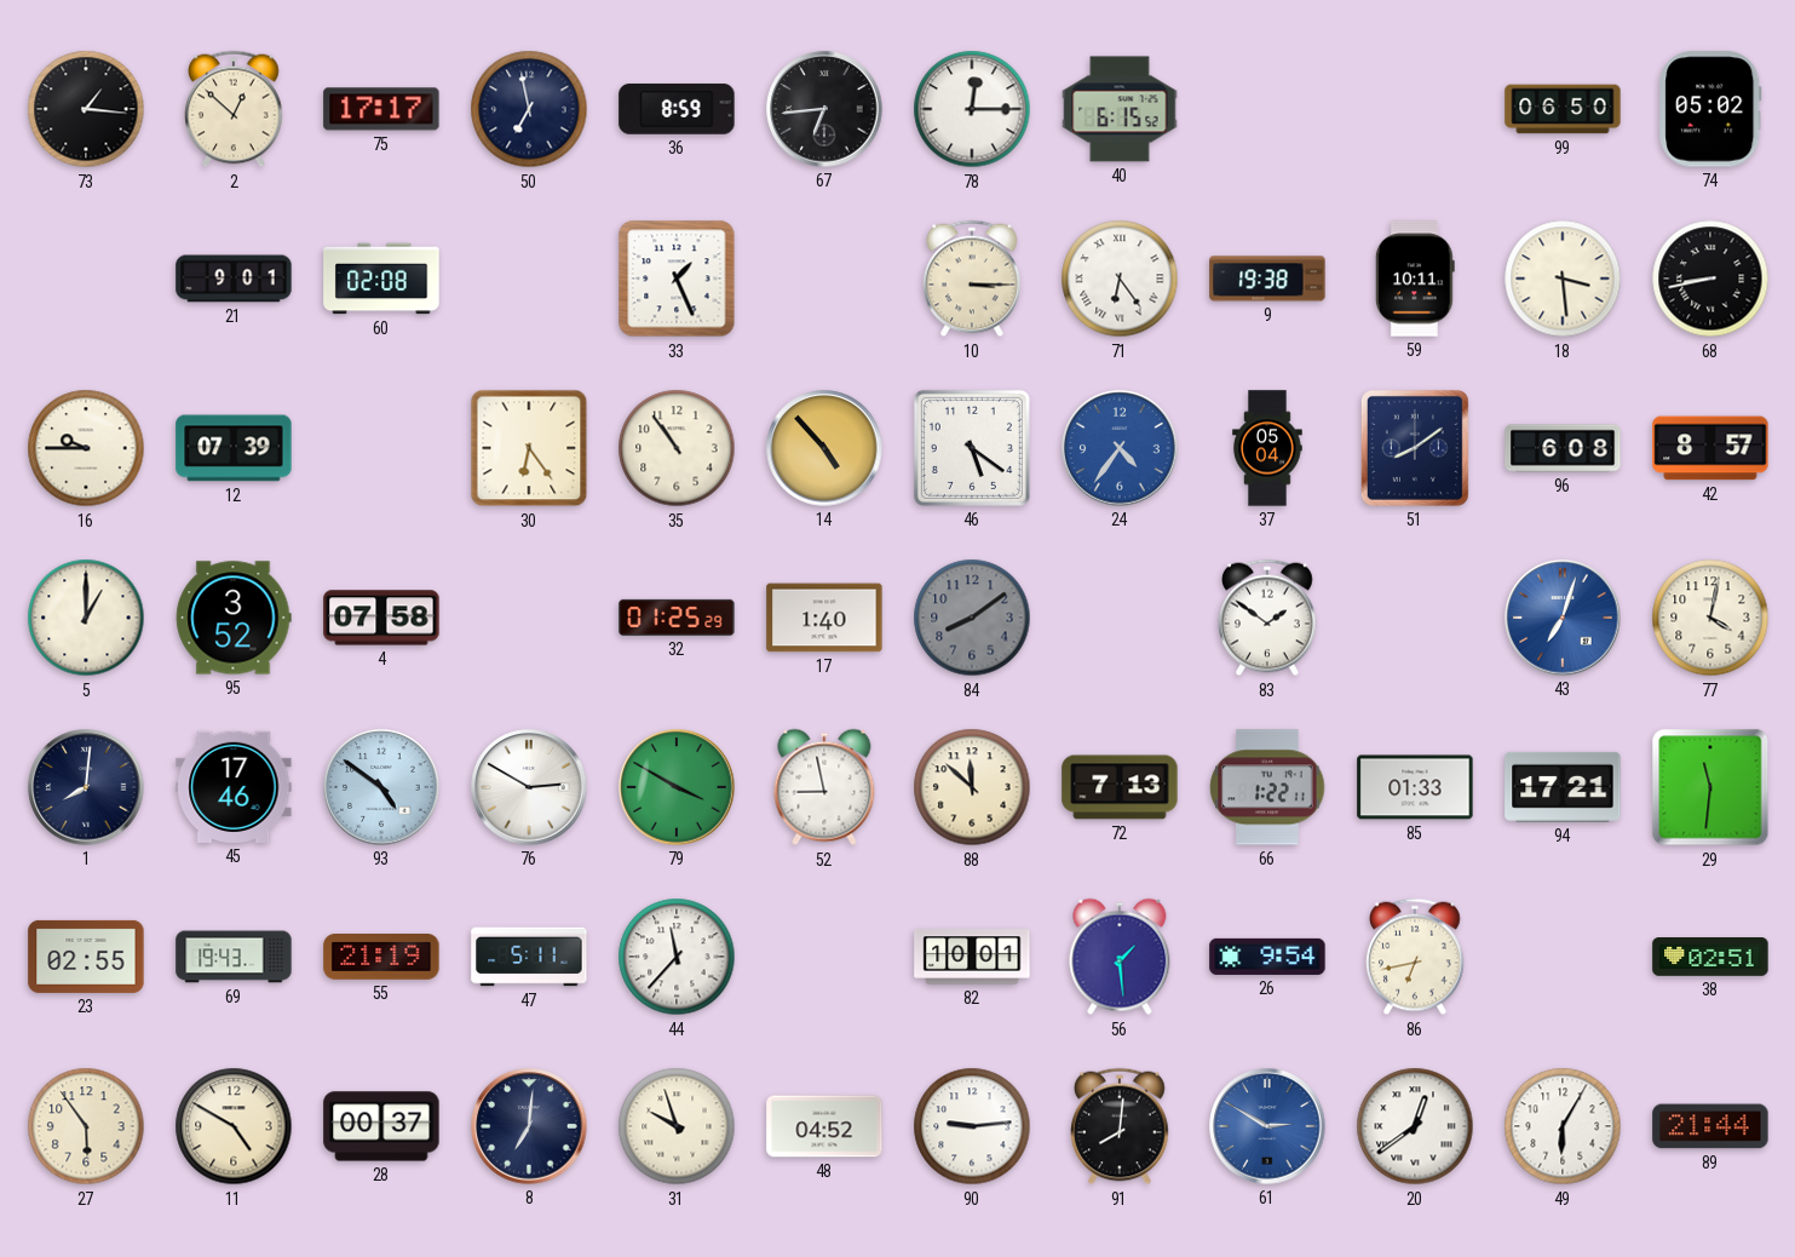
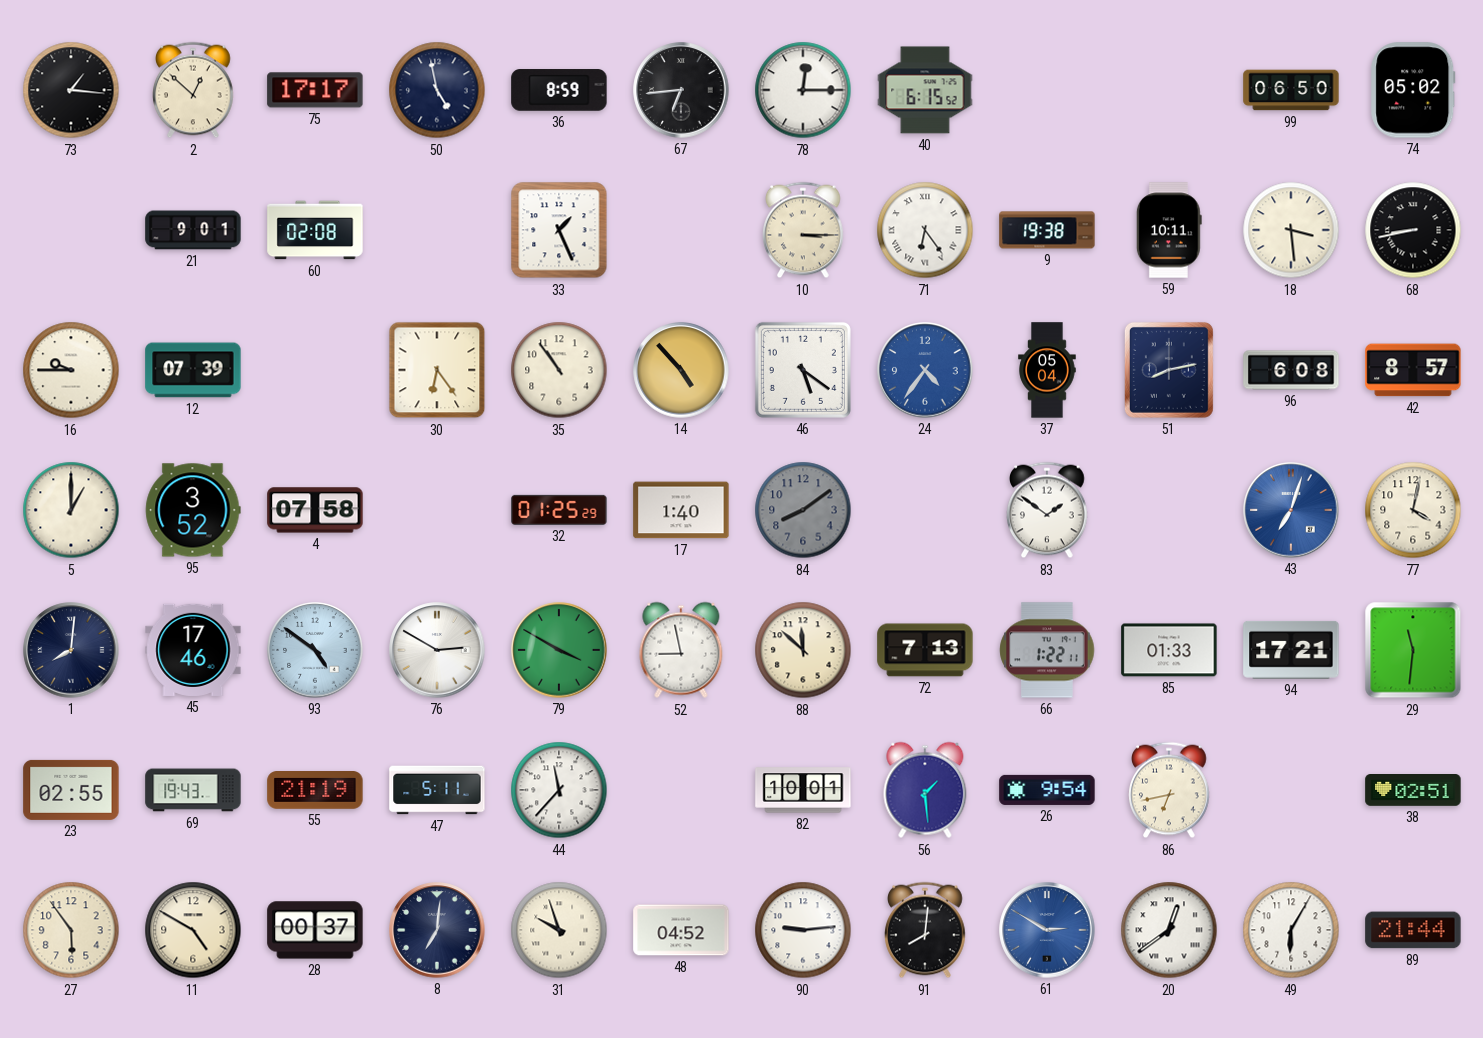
50: 6:58 -> 4:58 (437, 90)
51: 8:09 -> 8:13 (1169, 370)
